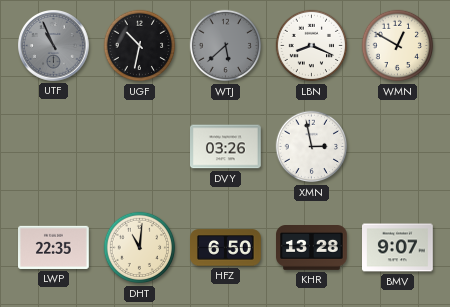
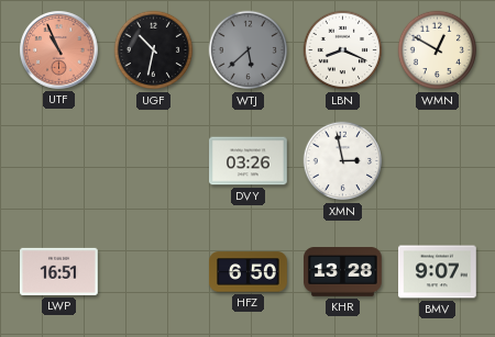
UTF dial: grey -> salmon (59, 50)
LWP: 22:35 -> 16:51 (59, 271)
DHT: 11:01 -> none (140, 248)
